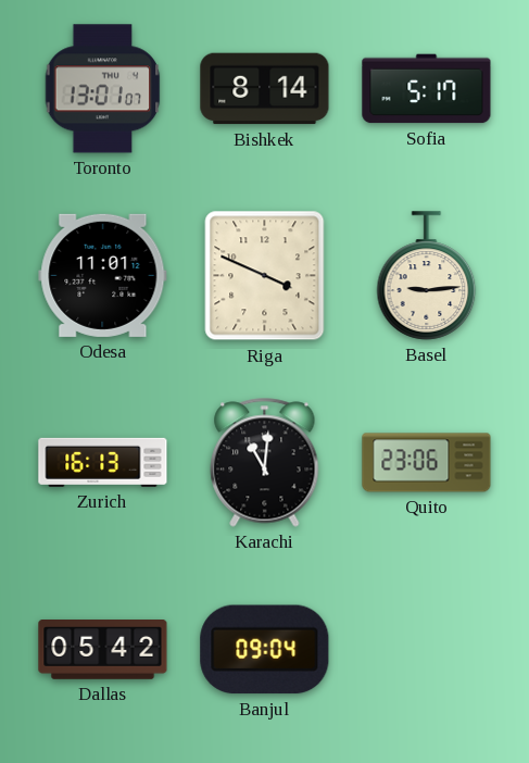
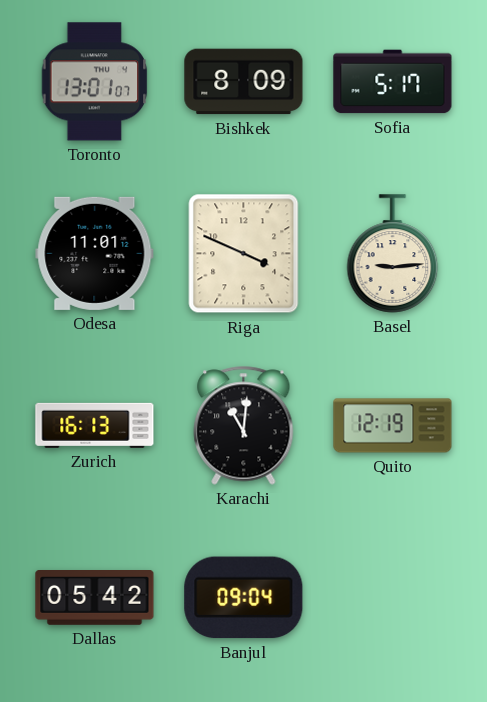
Bishkek: 8:14 -> 8:09 (244, 82)
Quito: 23:06 -> 12:19 (393, 426)
